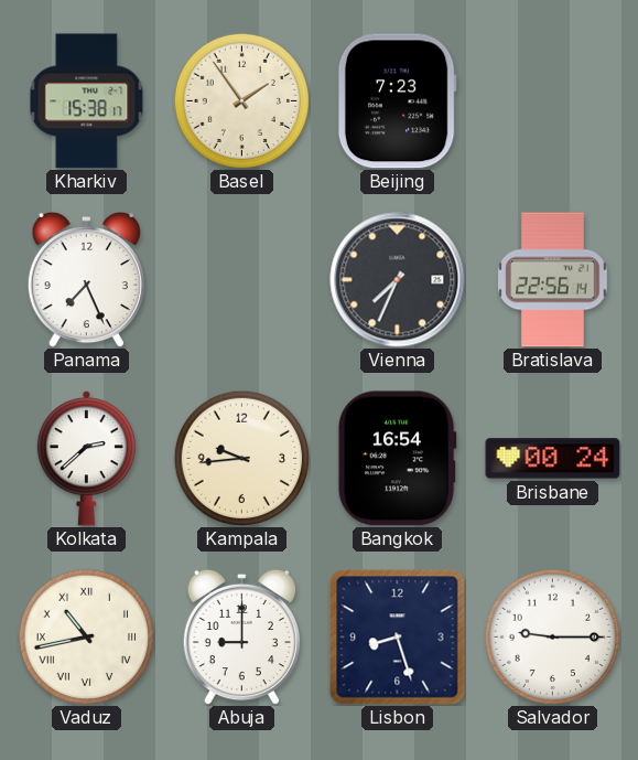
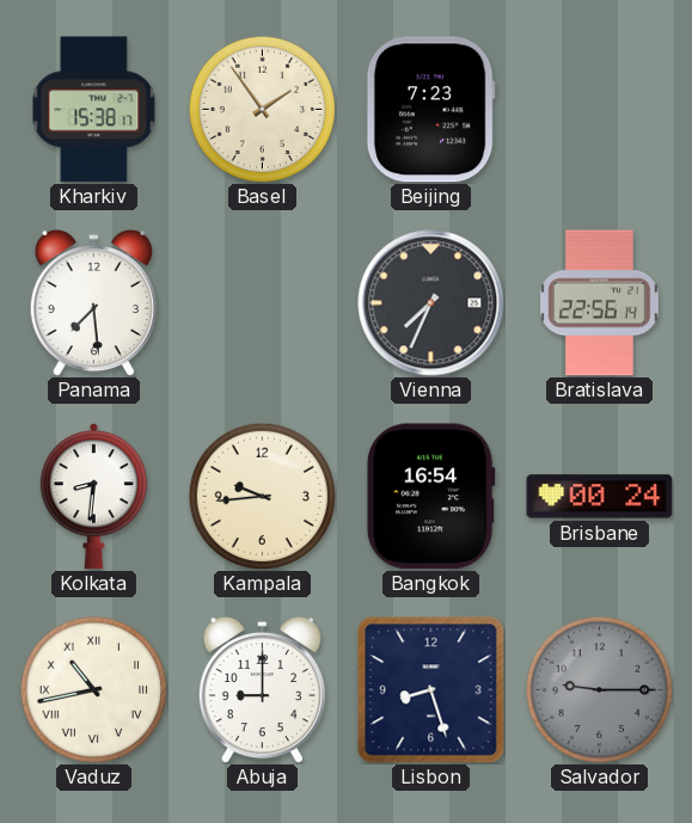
Panama: 7:26 -> 7:29 (93, 302)
Kolkata: 2:38 -> 8:31 (93, 497)
Salvador dial: white -> grey (599, 689)
